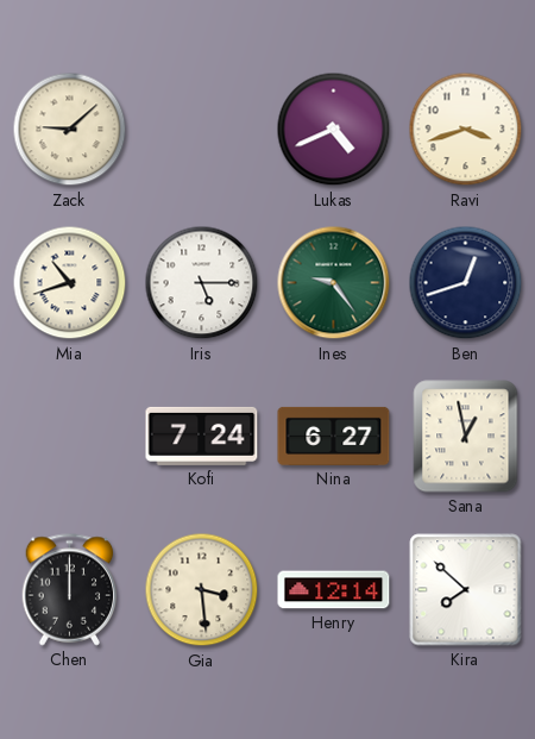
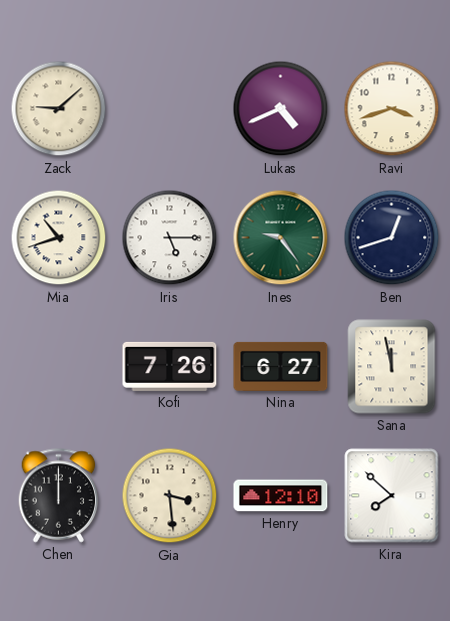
Kofi: 7:24 -> 7:26 (170, 366)
Sana: 12:58 -> 11:58 (392, 367)
Henry: 12:14 -> 12:10 (281, 496)
